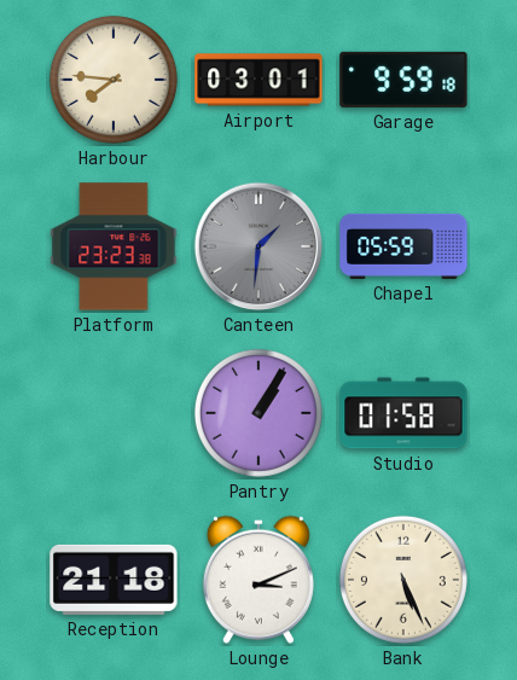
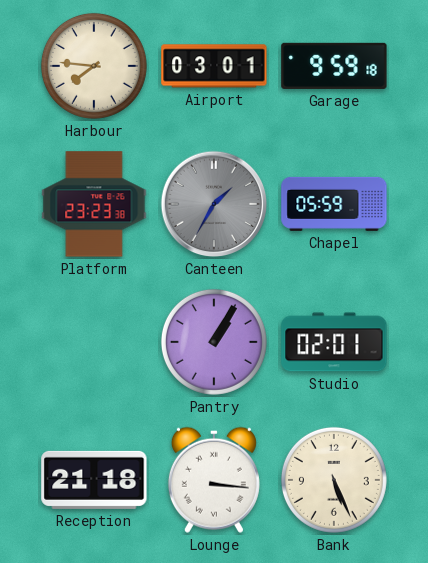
Canteen: 1:31 -> 1:35 (214, 204)
Studio: 01:58 -> 02:01 (334, 342)
Lounge: 3:11 -> 3:16 (214, 480)
